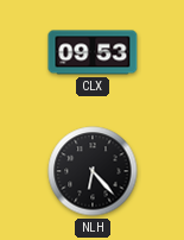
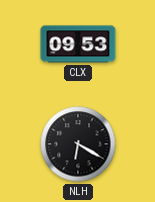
NLH: 6:23 -> 6:20 (78, 144)
